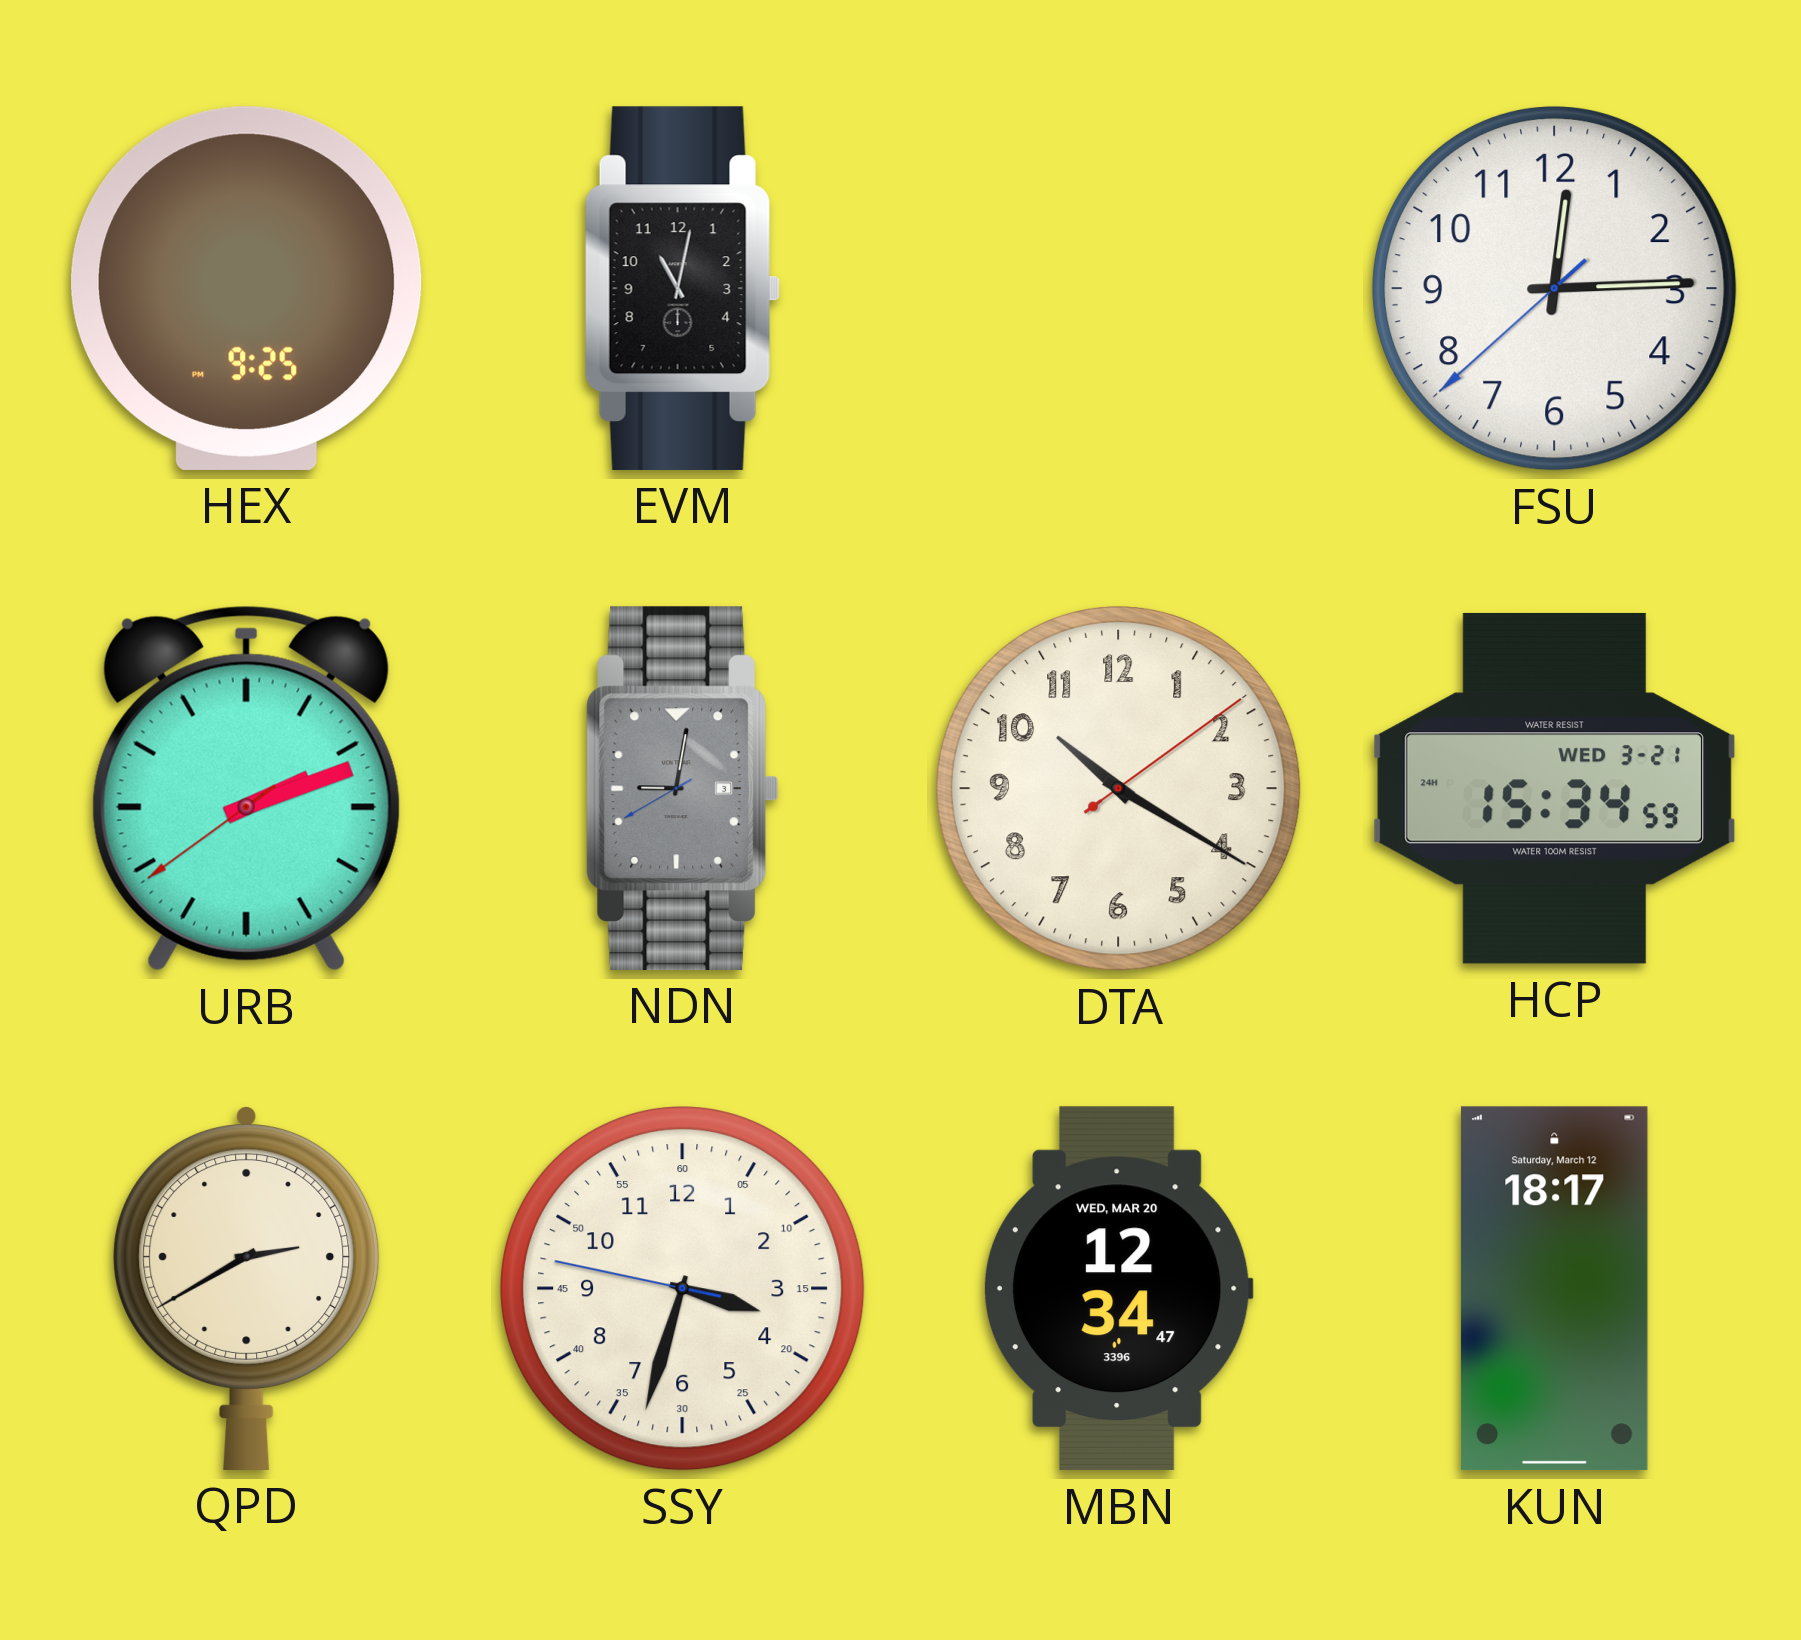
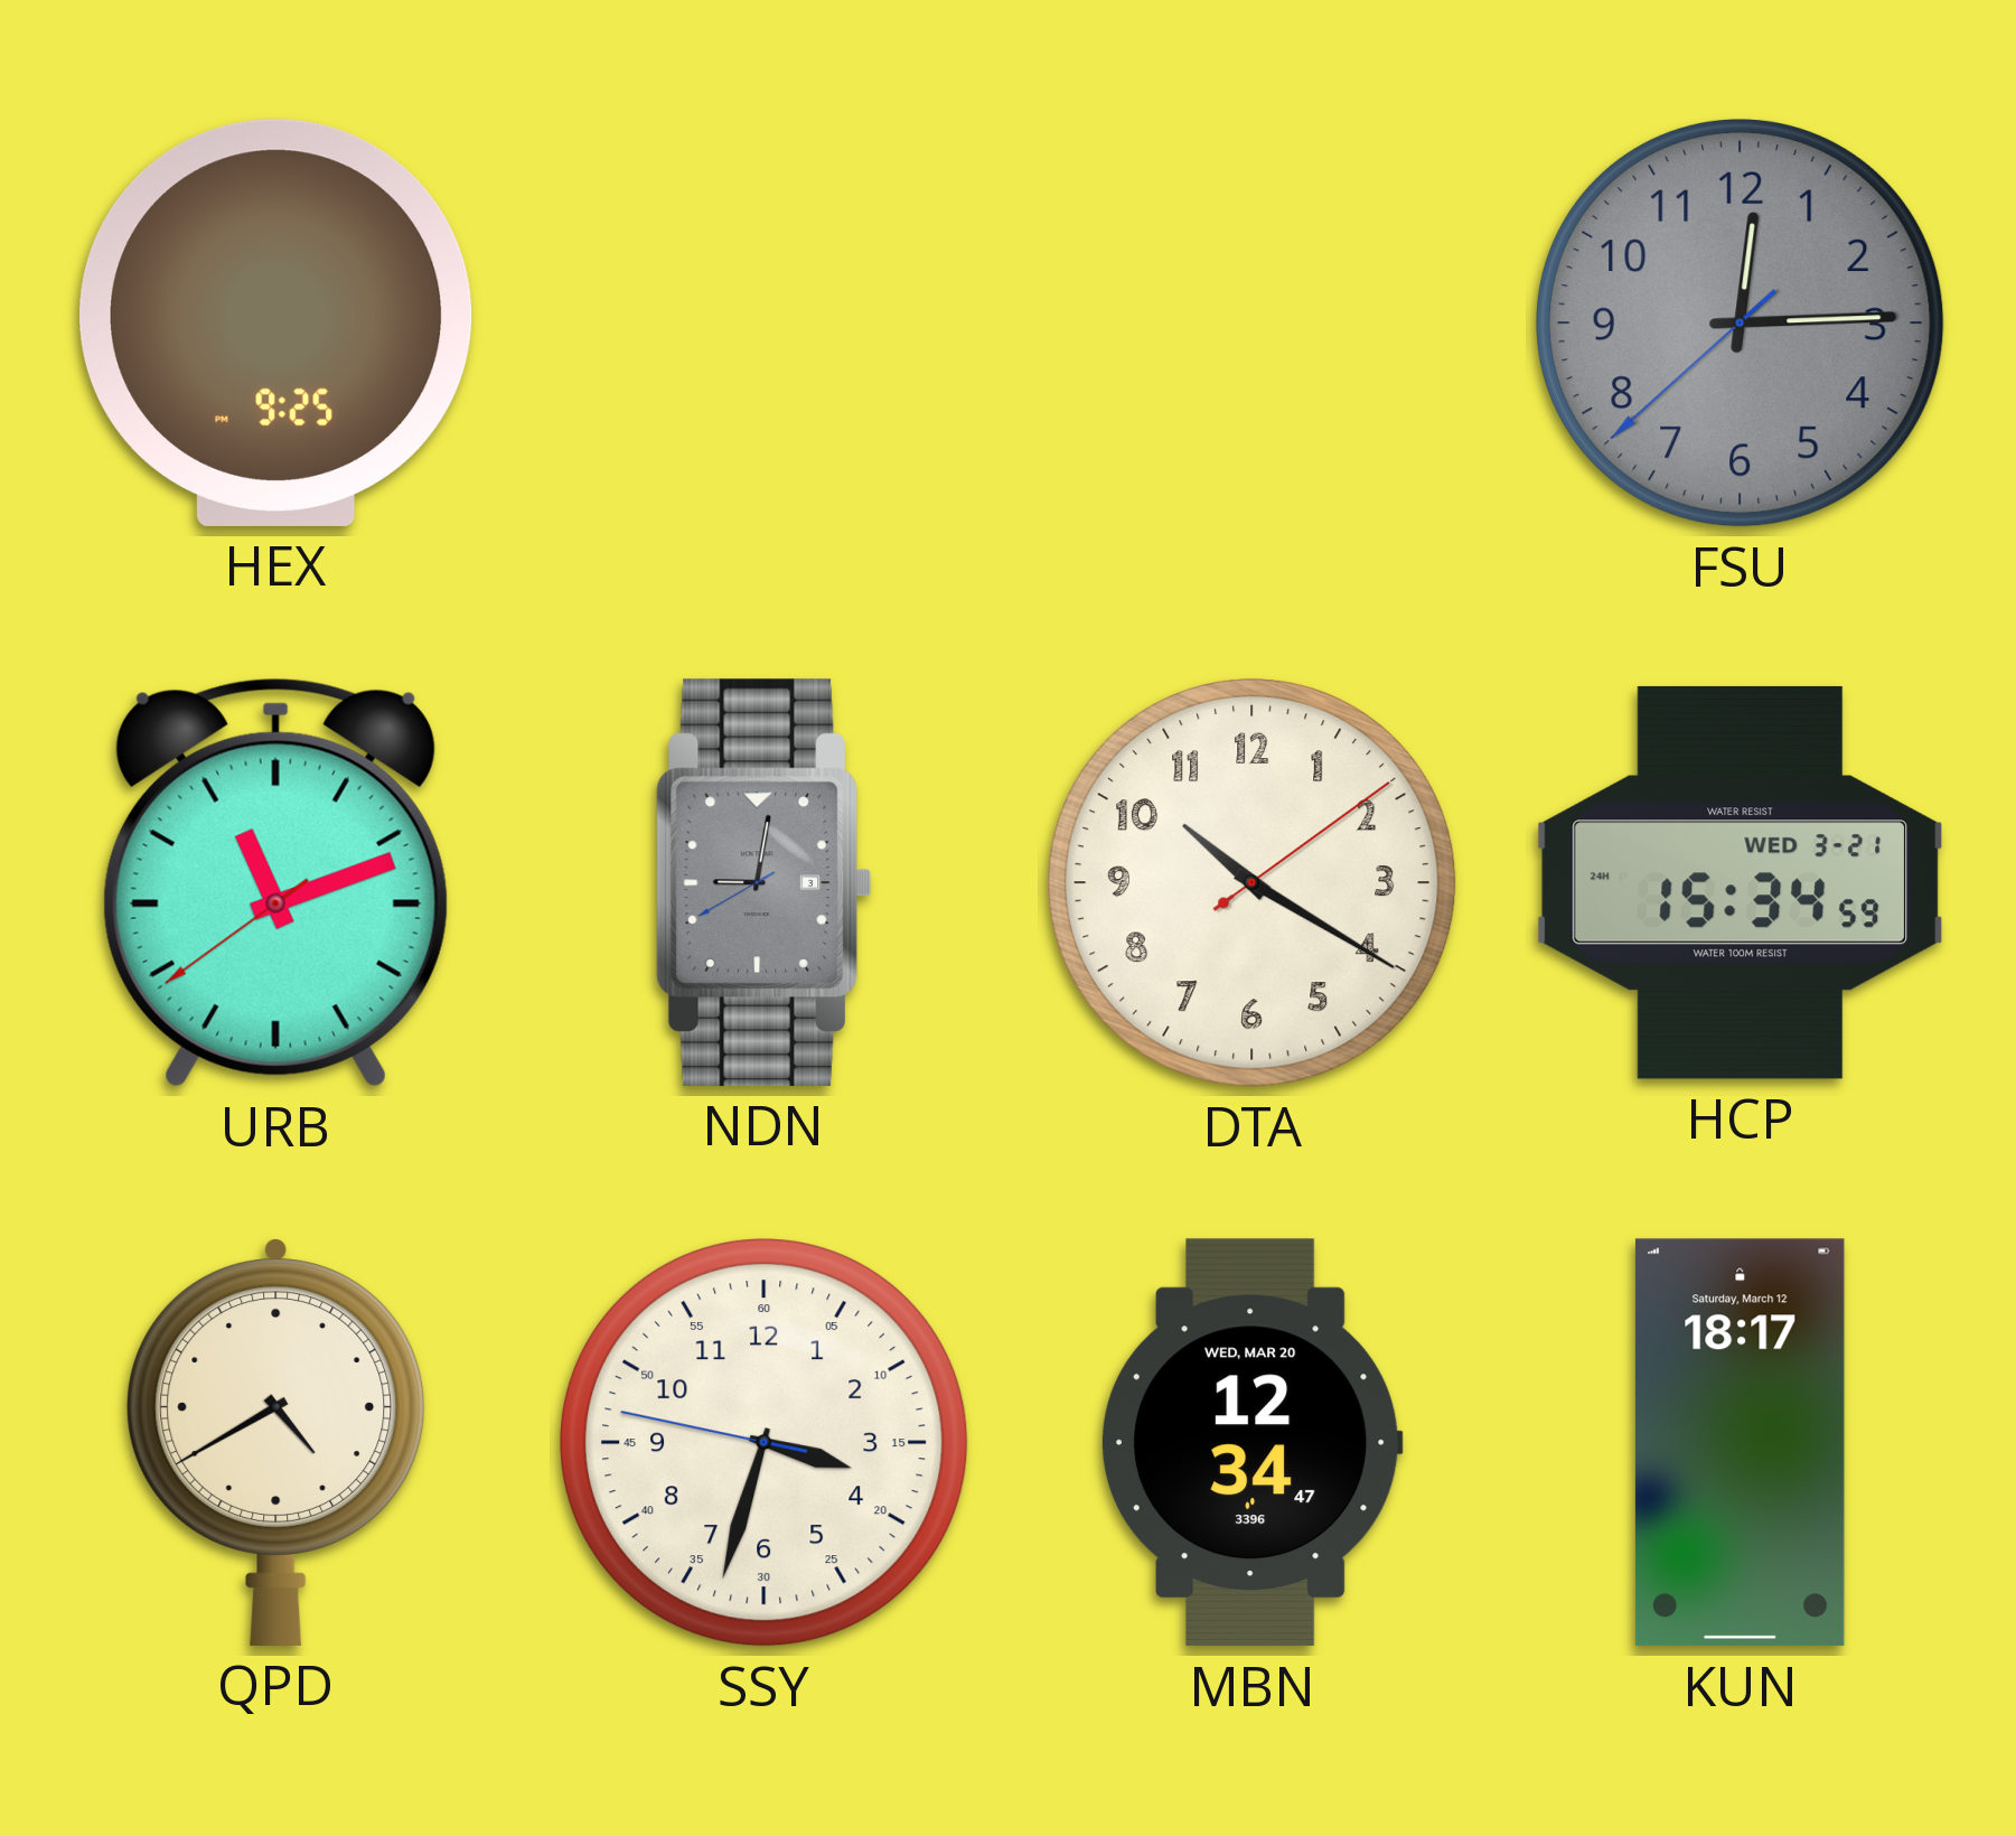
EVM: 11:02 -> none (682, 288)
FSU dial: white -> grey (1740, 322)
URB: 2:11 -> 11:11 (275, 882)
QPD: 2:40 -> 4:40 (276, 1443)
